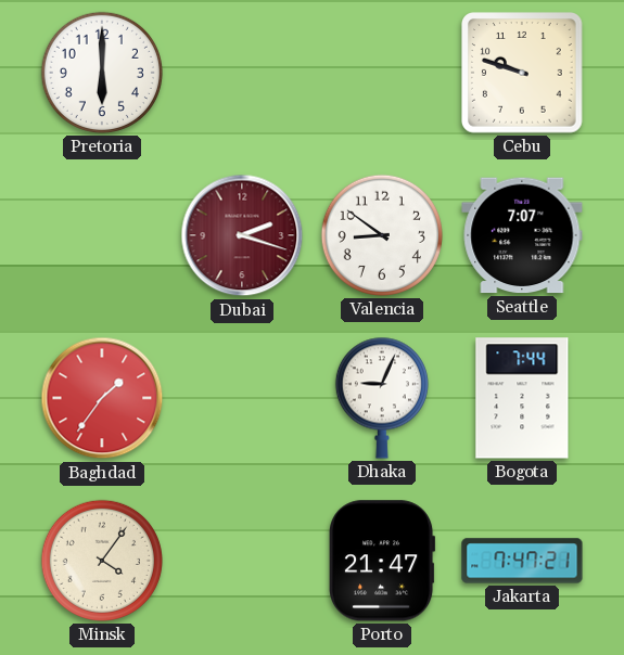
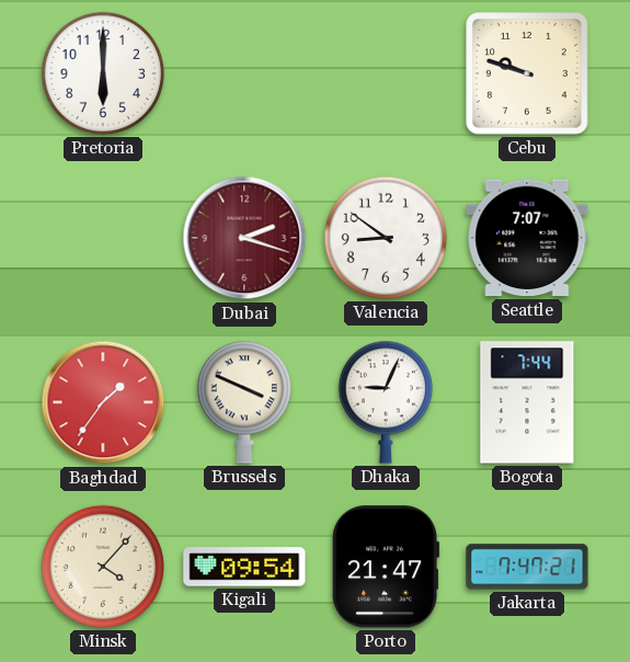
Brussels: none -> 3:49 (244, 402)
Minsk: 4:06 -> 4:07 (103, 567)
Kigali: none -> 09:54 (244, 567)
